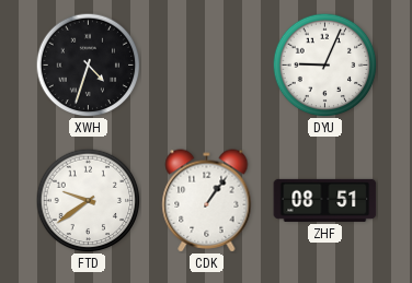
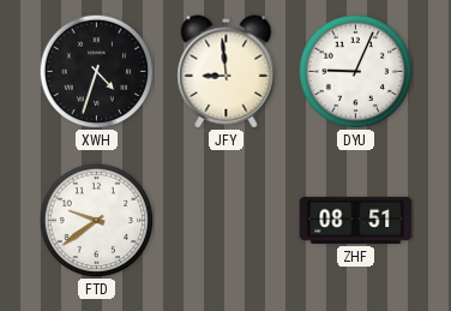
JFY: none -> 8:59 (227, 72)
CDK: 1:06 -> none (207, 201)
